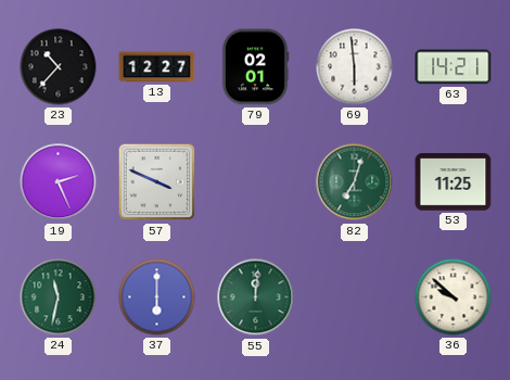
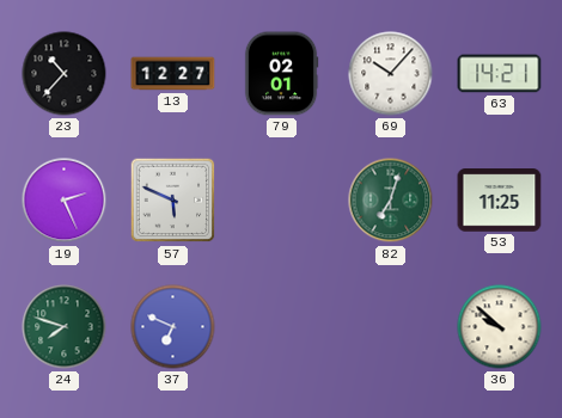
69: 5:59 -> 10:07 (391, 74)
57: 3:49 -> 5:49 (173, 201)
24: 11:32 -> 7:48 (65, 327)
37: 6:00 -> 6:49 (173, 327)
55: 12:01 -> none (256, 297)
